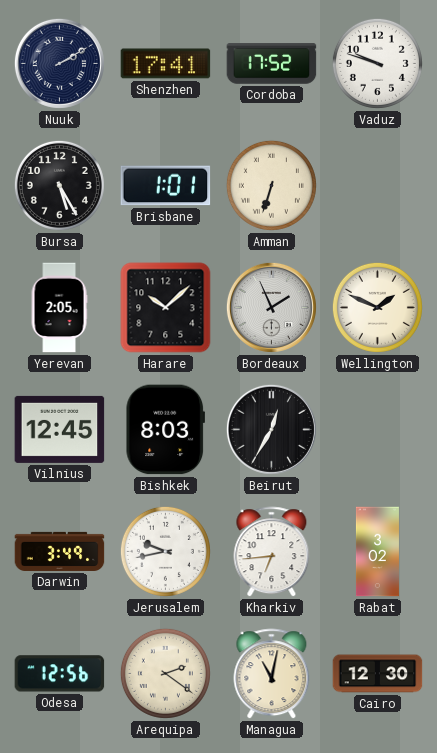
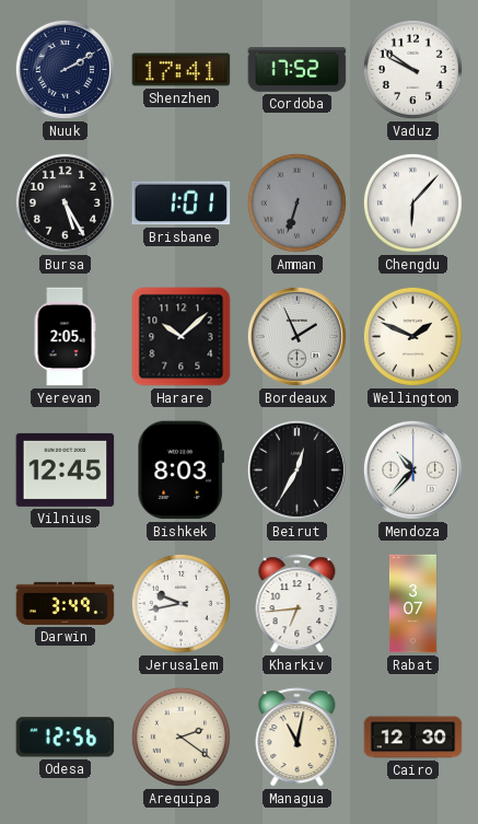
Vaduz: 9:48 -> 9:51 (412, 69)
Amman dial: cream -> grey (296, 202)
Chengdu: none -> 6:07 (412, 202)
Mendoza: none -> 10:37 (412, 469)
Rabat: 3:02 -> 3:07 (412, 604)
